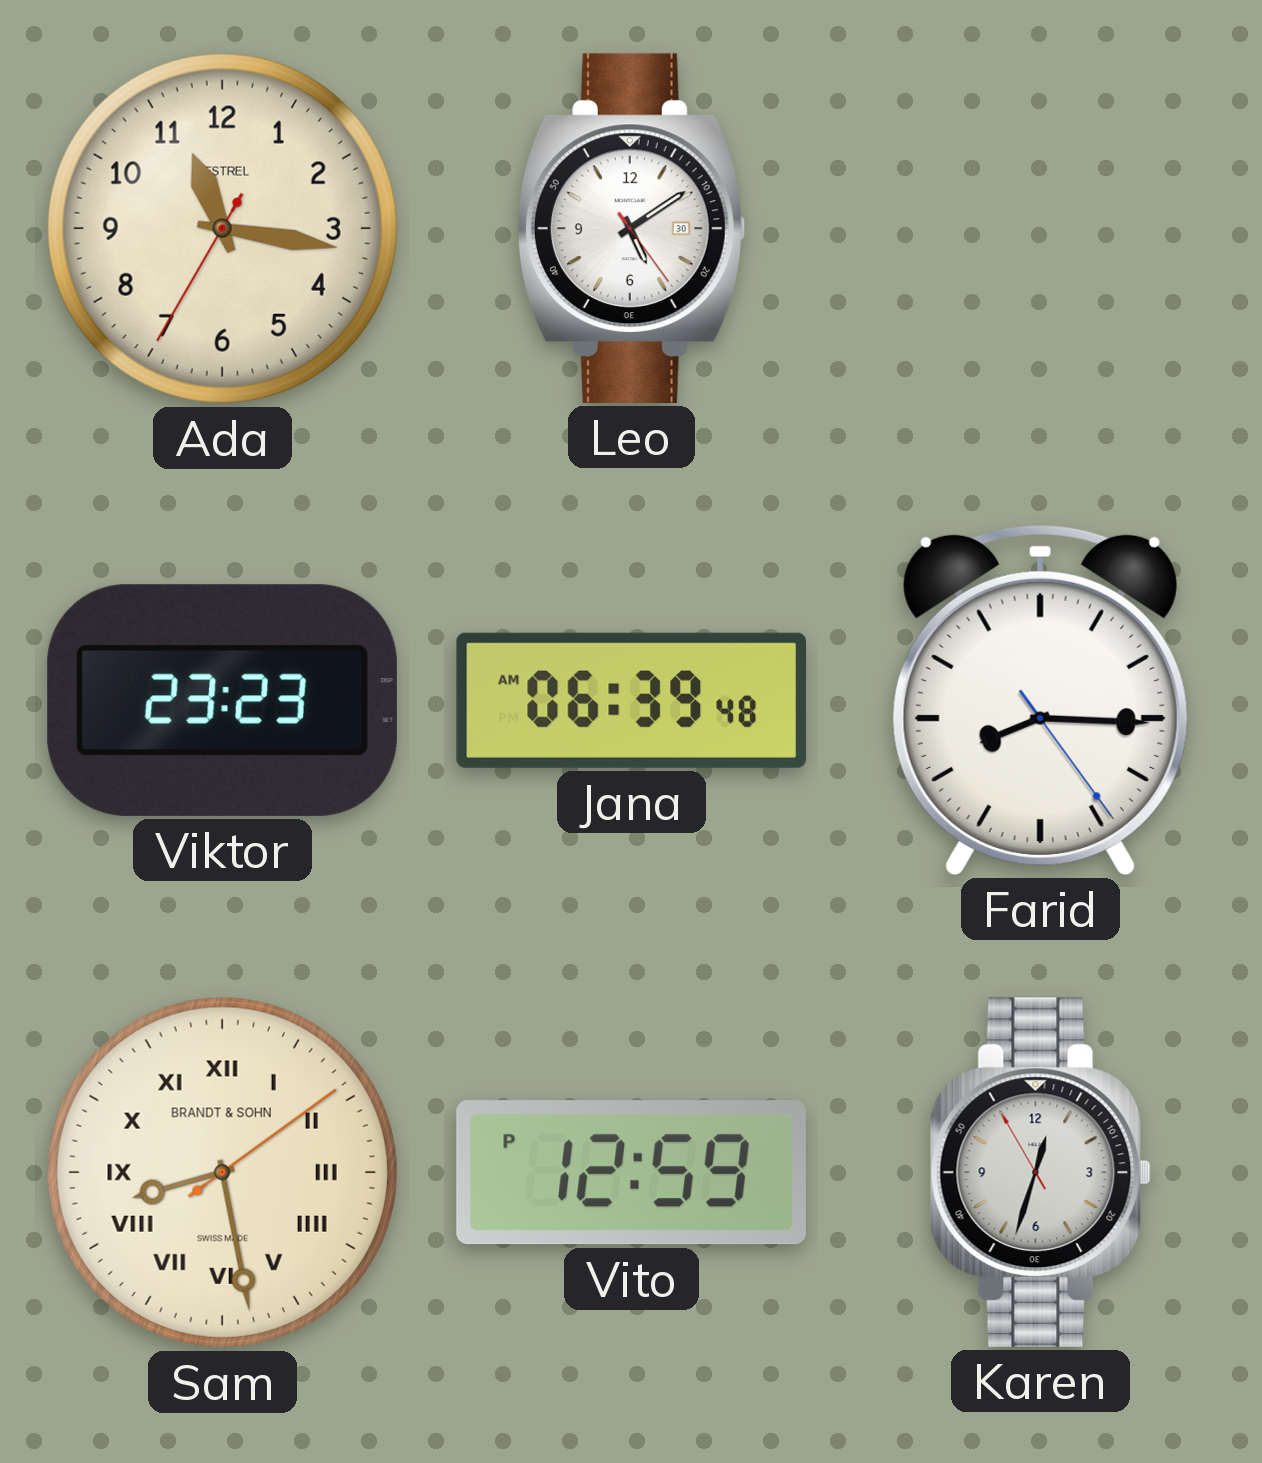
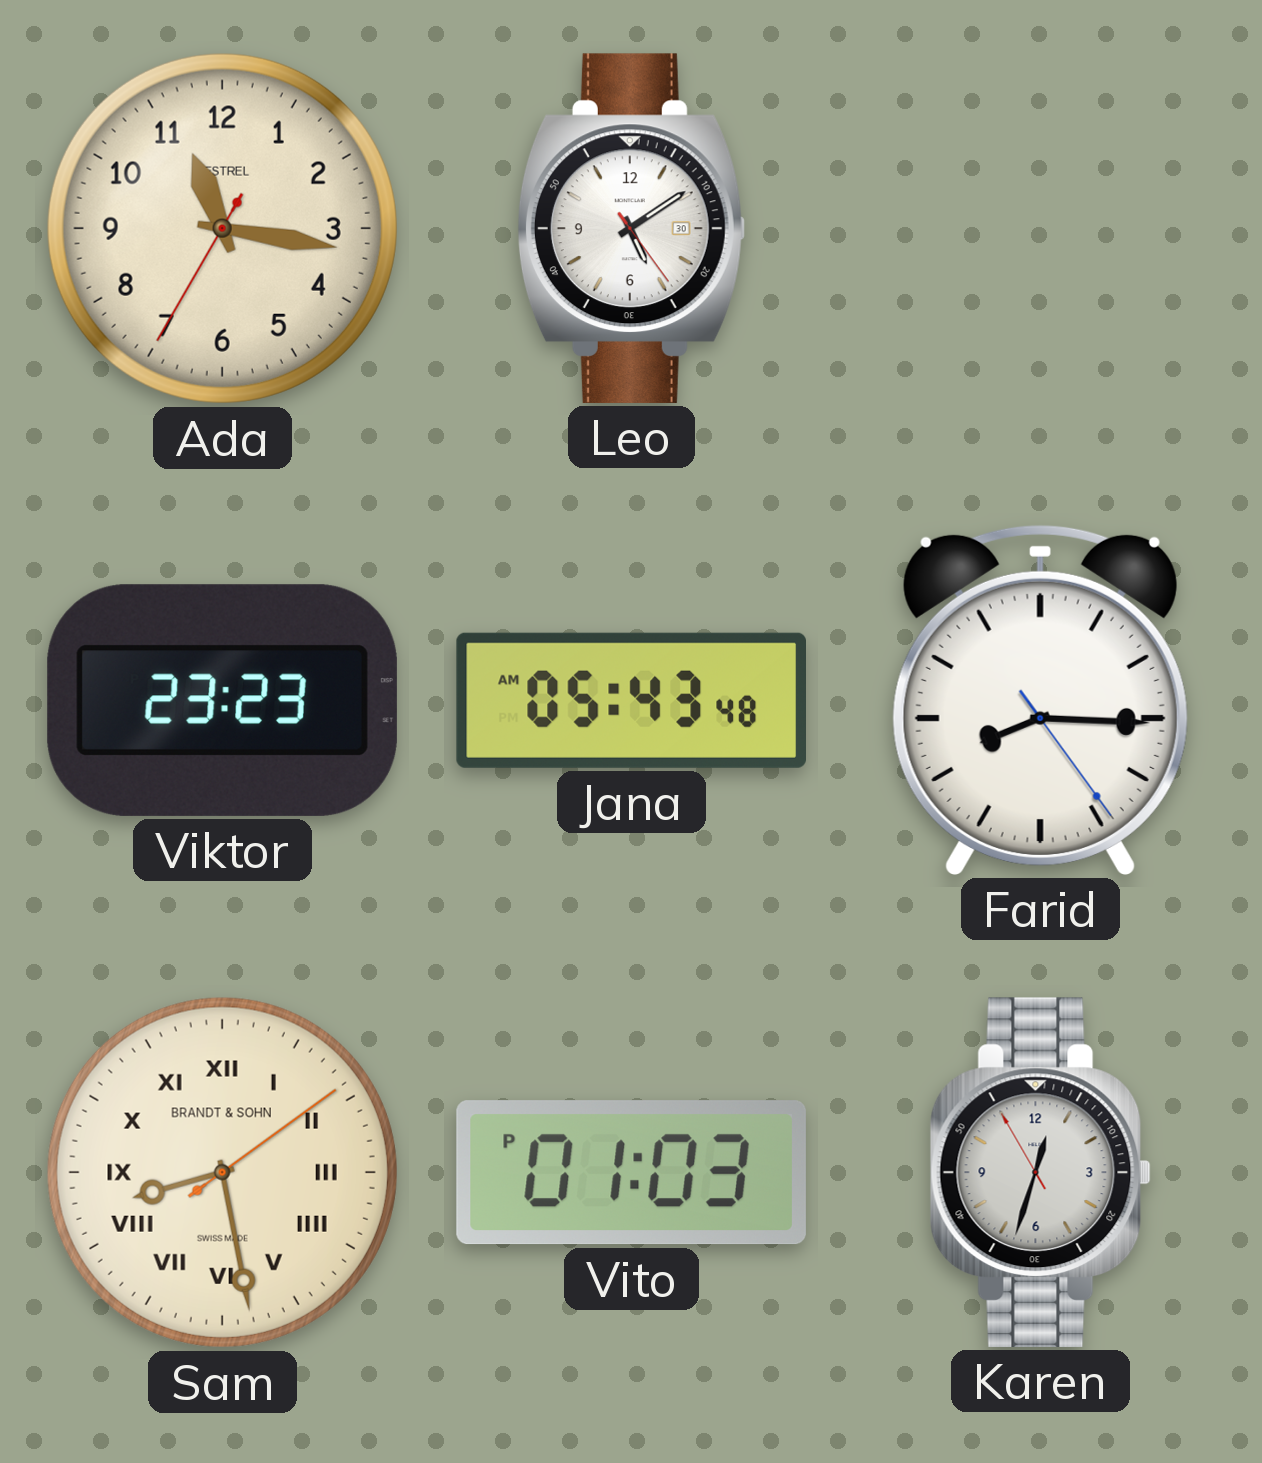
Jana: 06:39 -> 05:43 (631, 700)
Vito: 12:59 -> 01:03 (631, 1173)
